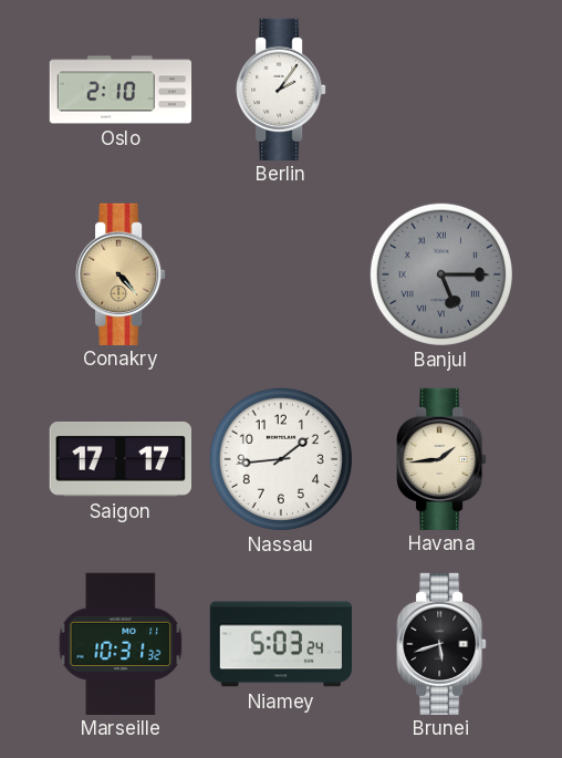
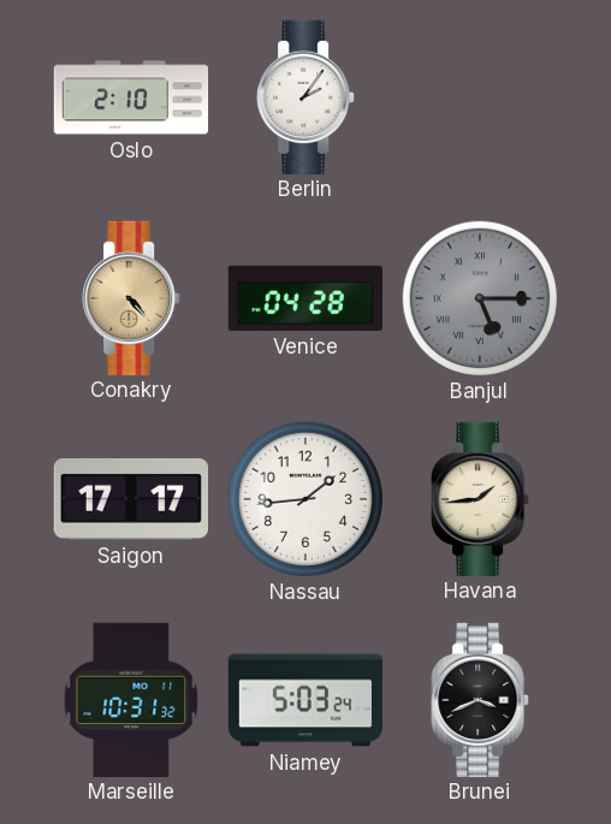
Venice: none -> 04:28 (304, 298)
Brunei: 5:42 -> 3:41 (480, 699)
